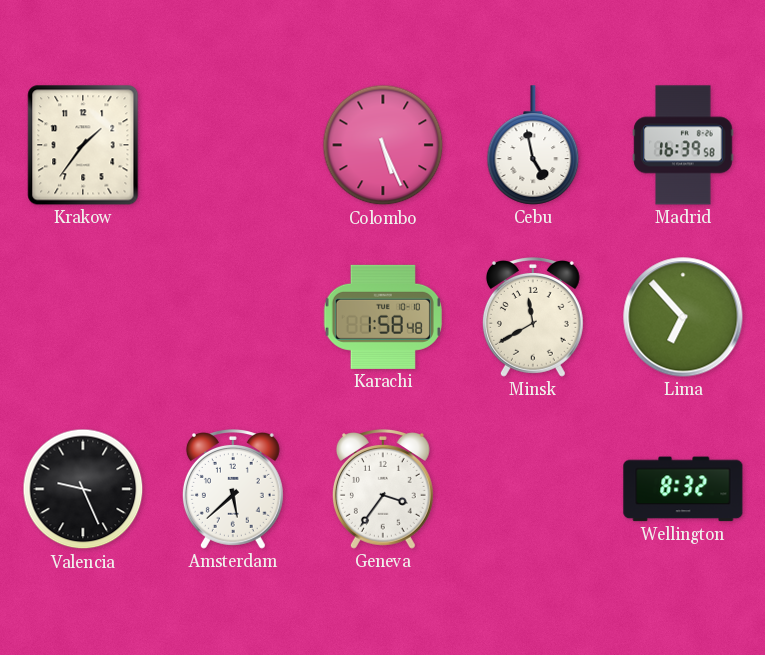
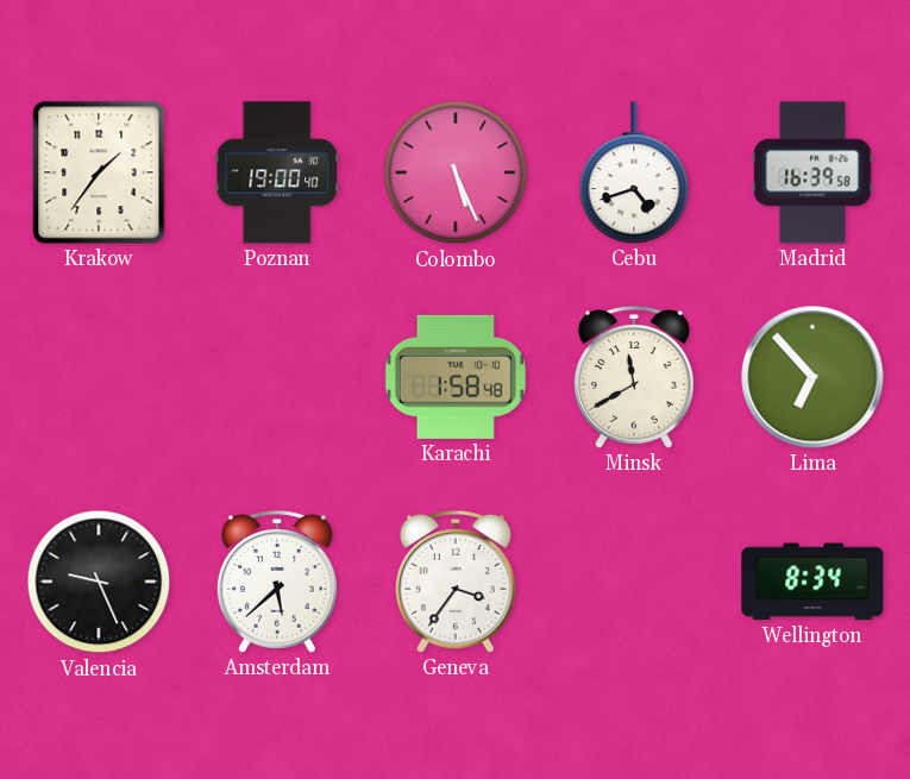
Poznan: none -> 19:00 (277, 172)
Cebu: 4:58 -> 4:42 (634, 172)
Wellington: 8:32 -> 8:34 (812, 582)
